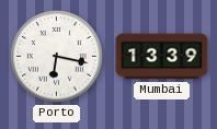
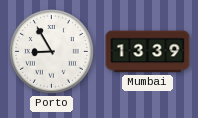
Porto: 6:17 -> 8:55 (51, 51)
